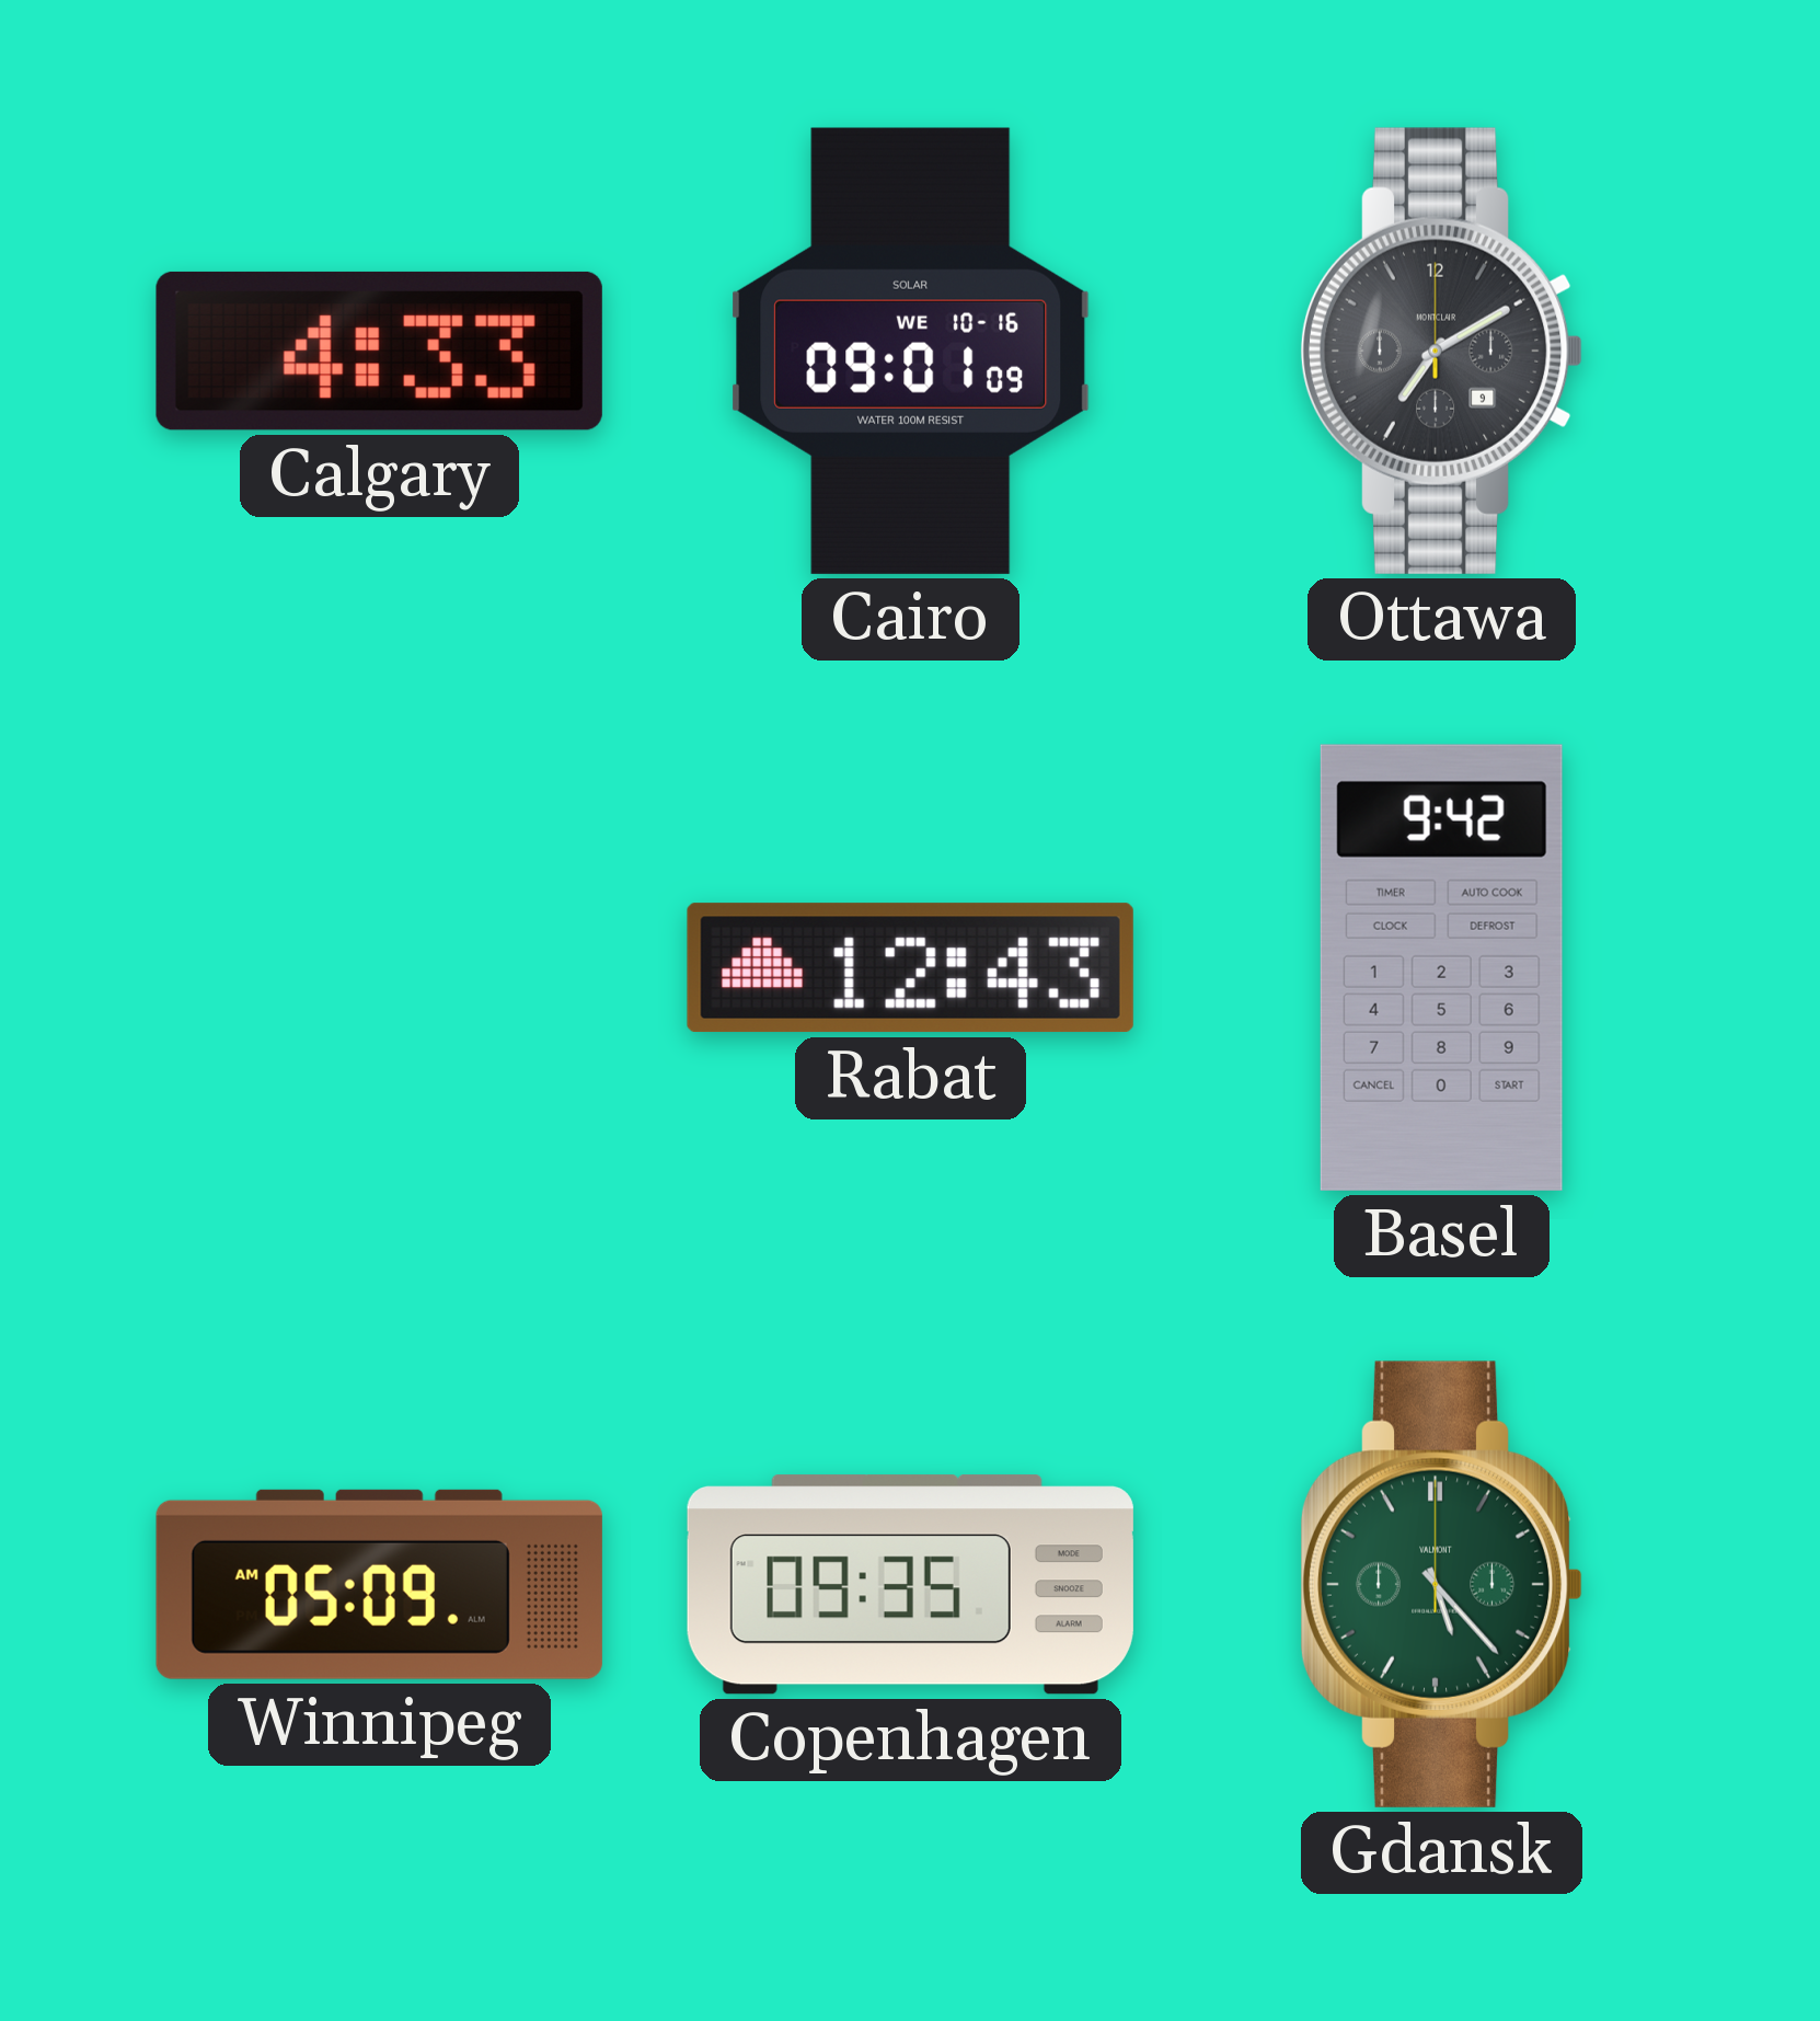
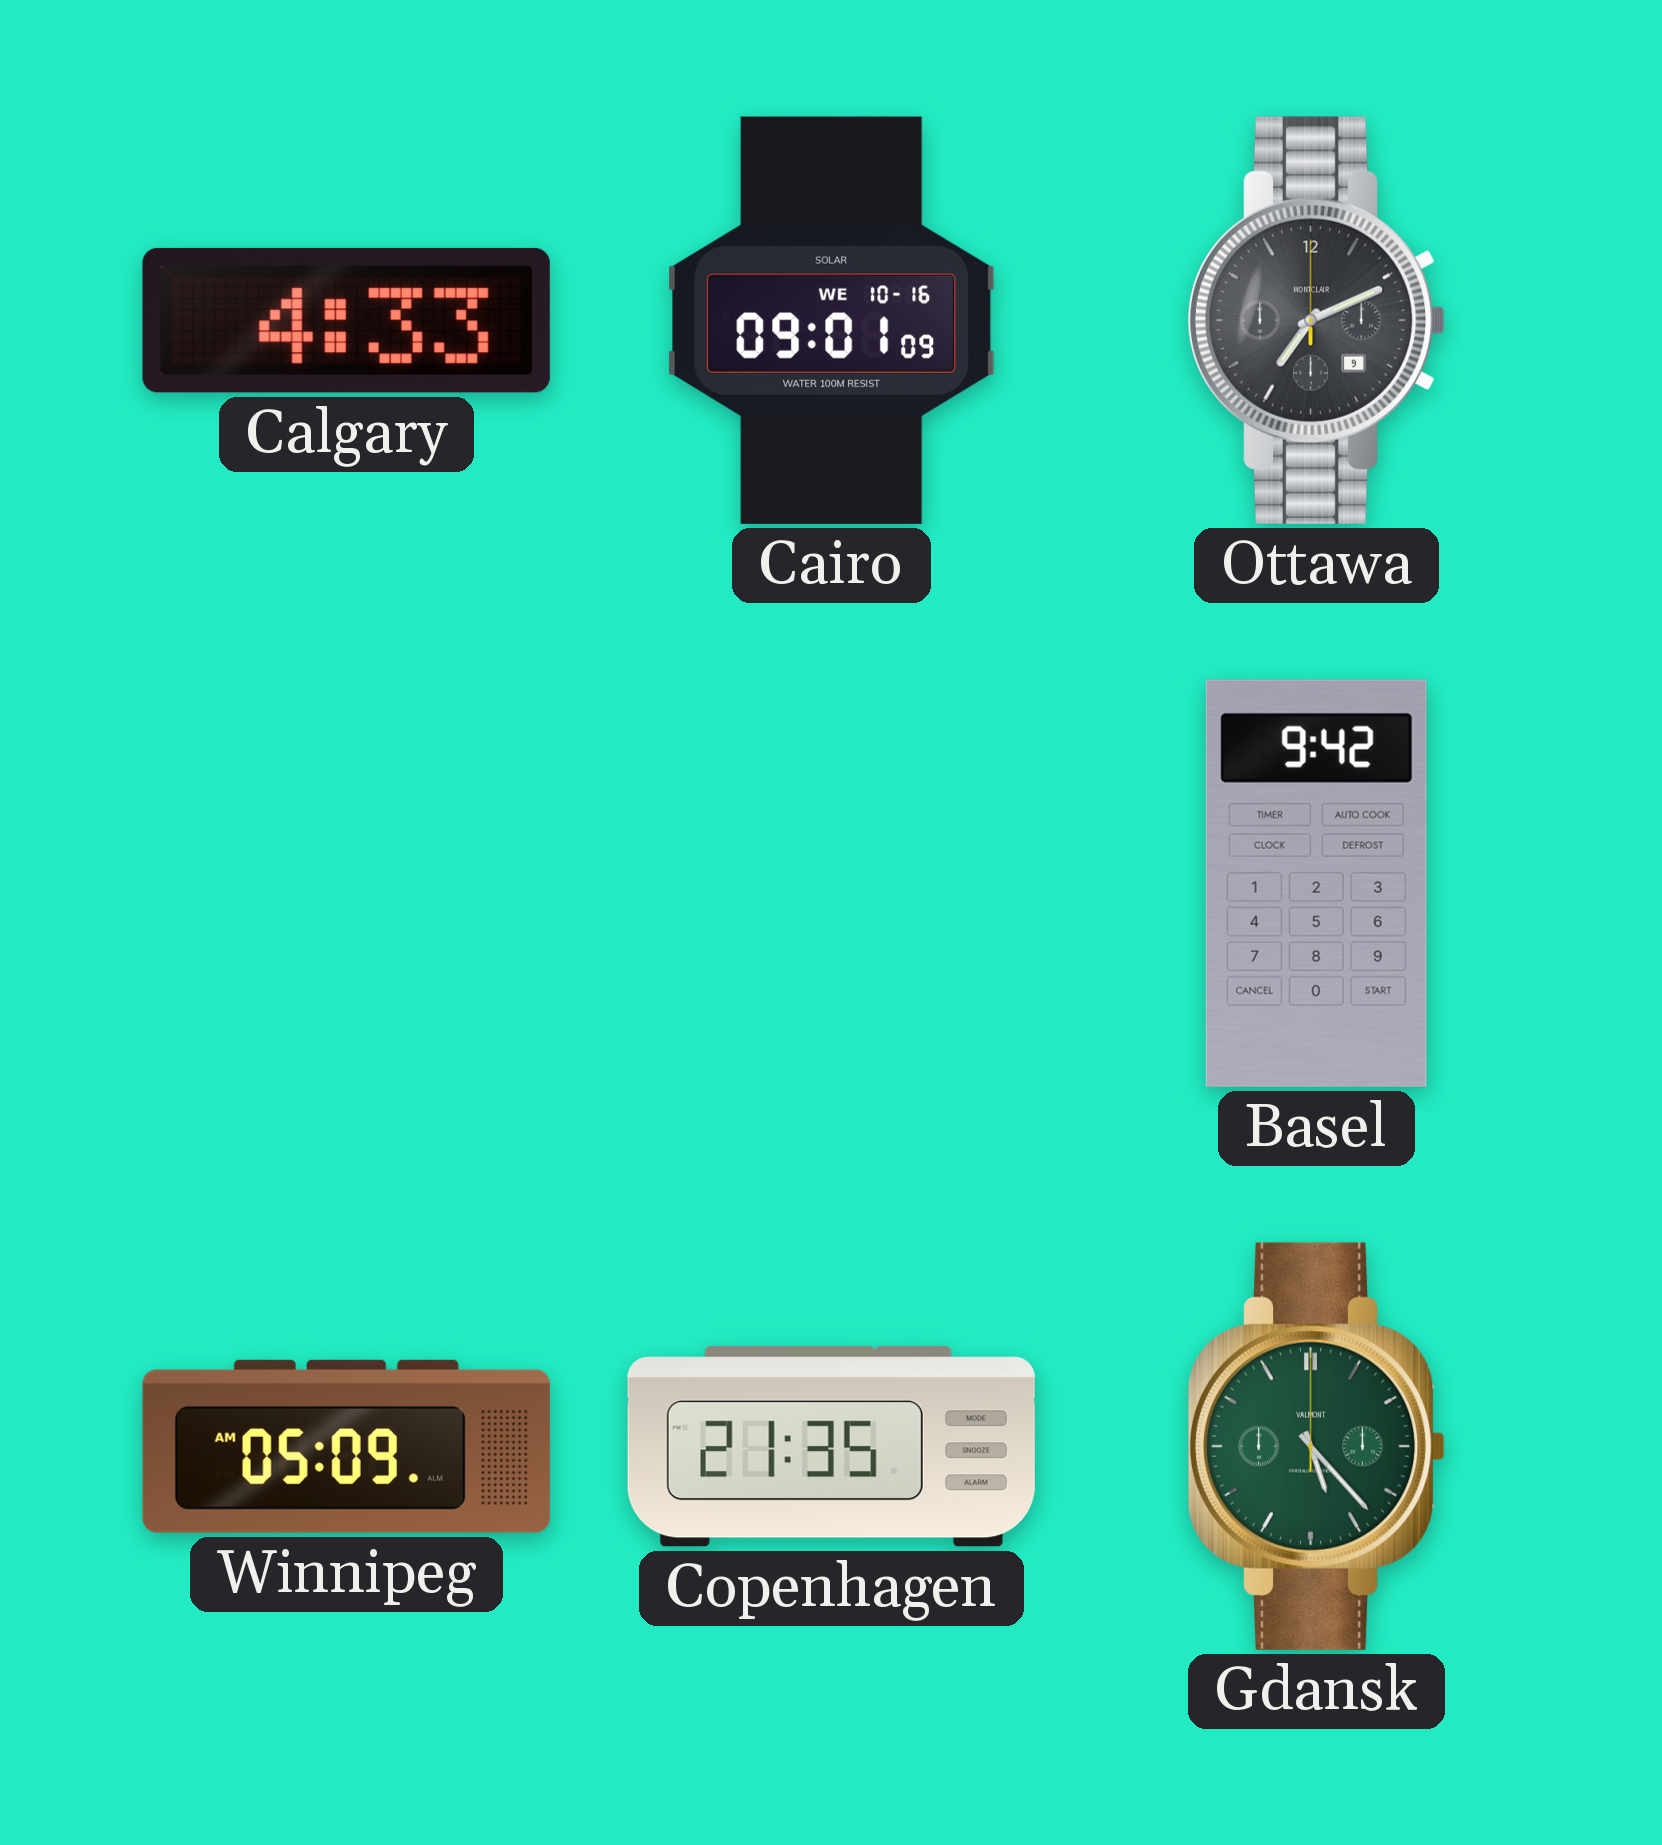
Ottawa: 7:10 -> 7:11 (1317, 320)
Rabat: 12:43 -> none (910, 968)
Copenhagen: 09:35 -> 21:35 (831, 1447)
